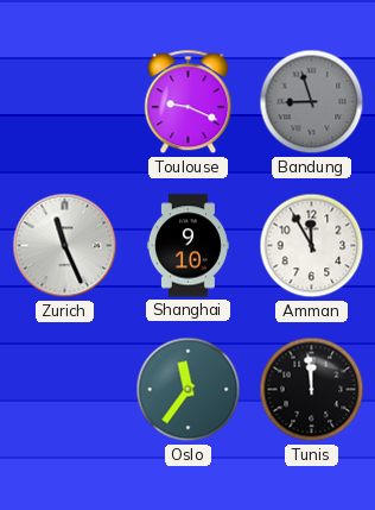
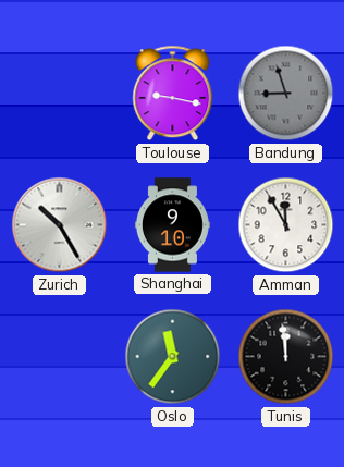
Toulouse: 9:19 -> 9:17 (173, 94)
Zurich: 11:26 -> 10:25 (60, 225)
